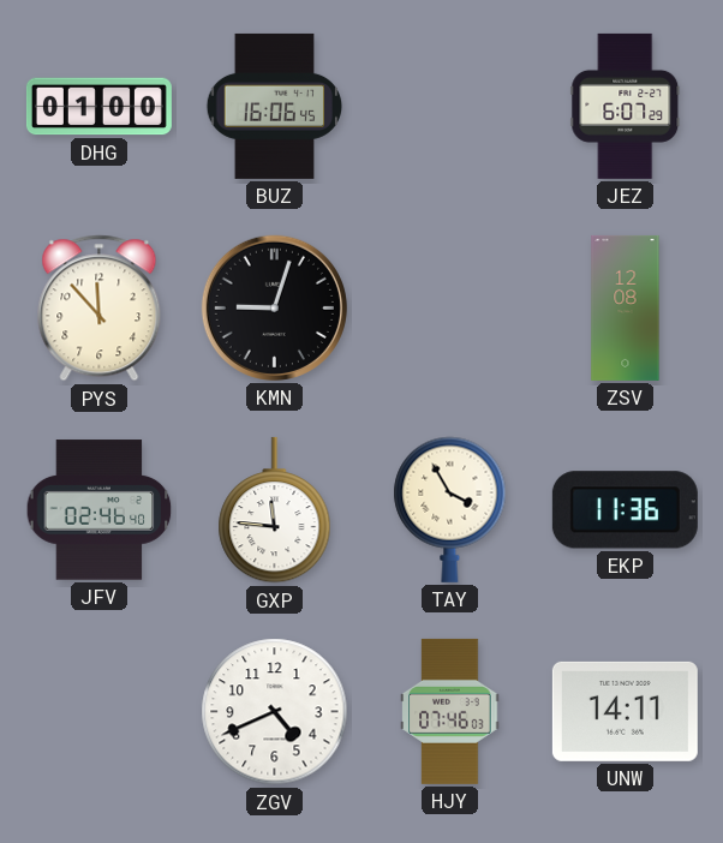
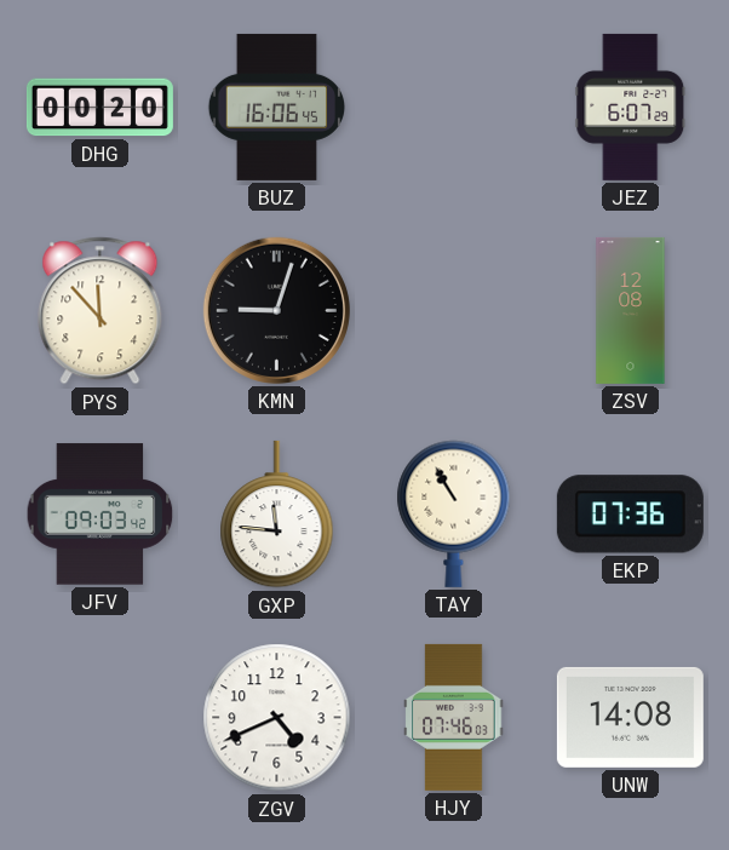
DHG: 01:00 -> 00:20 (99, 108)
JFV: 02:46 -> 09:03 (101, 515)
TAY: 3:55 -> 10:55 (454, 513)
EKP: 11:36 -> 07:36 (630, 515)
UNW: 14:11 -> 14:08 (630, 717)
